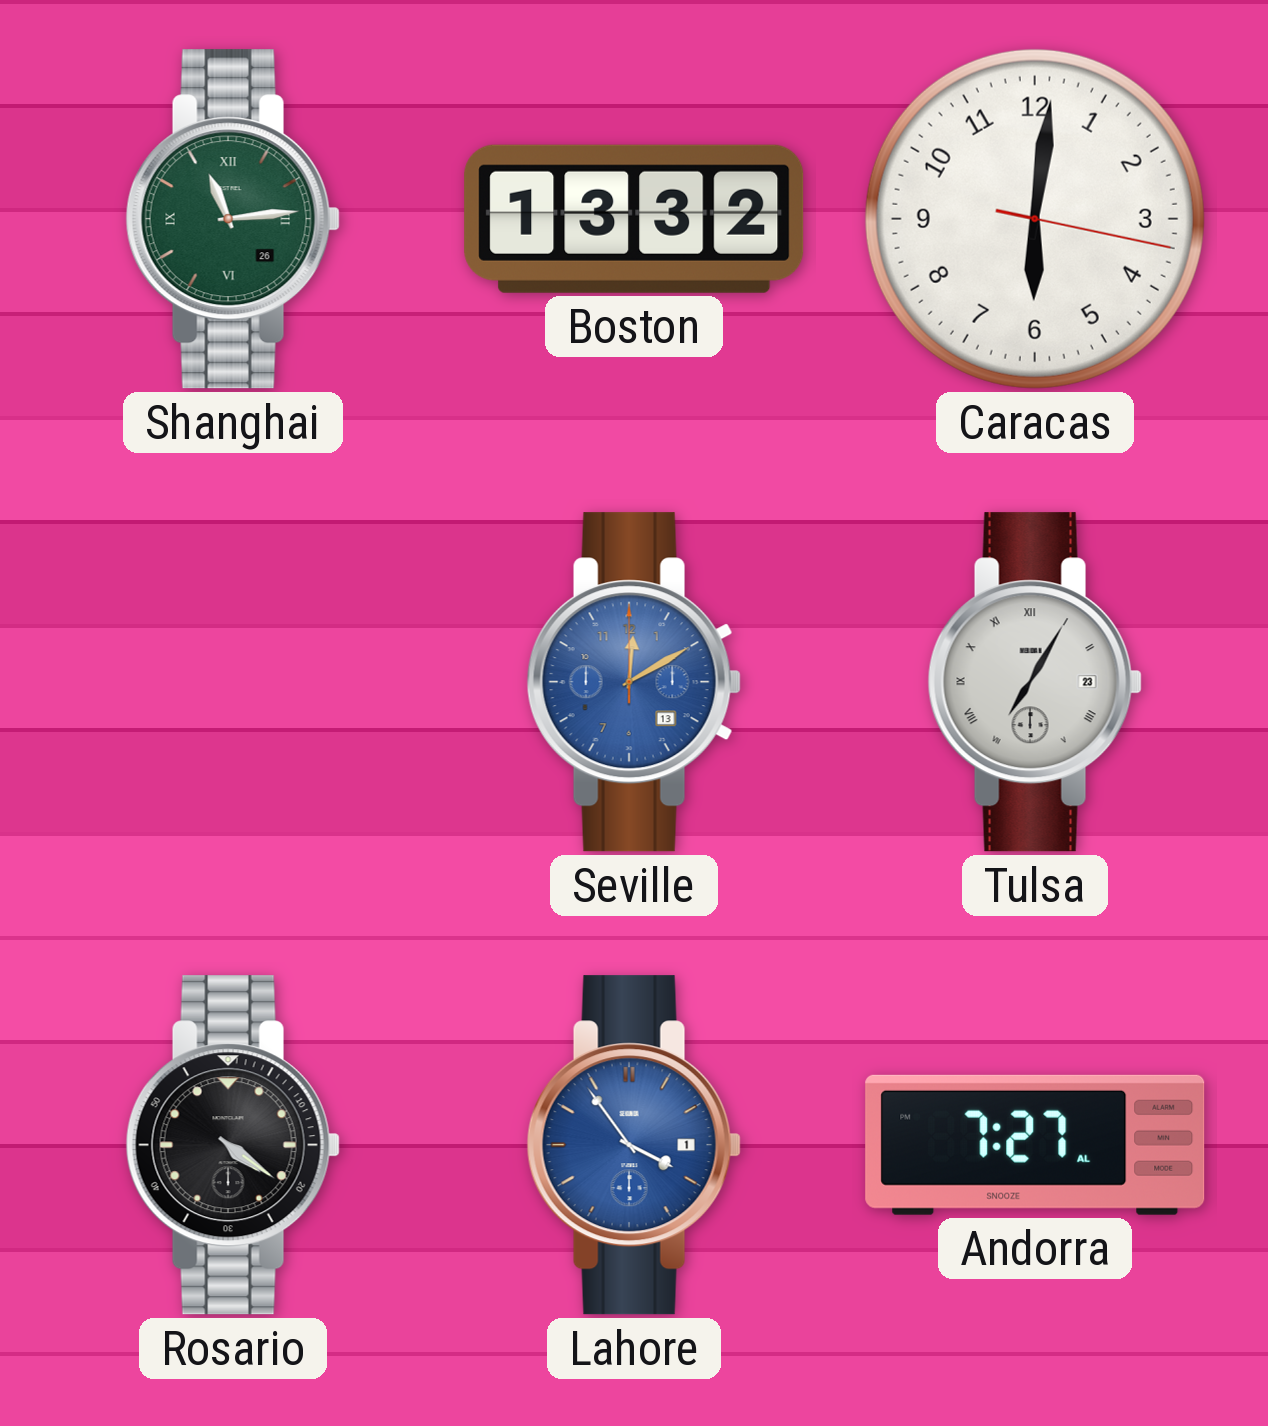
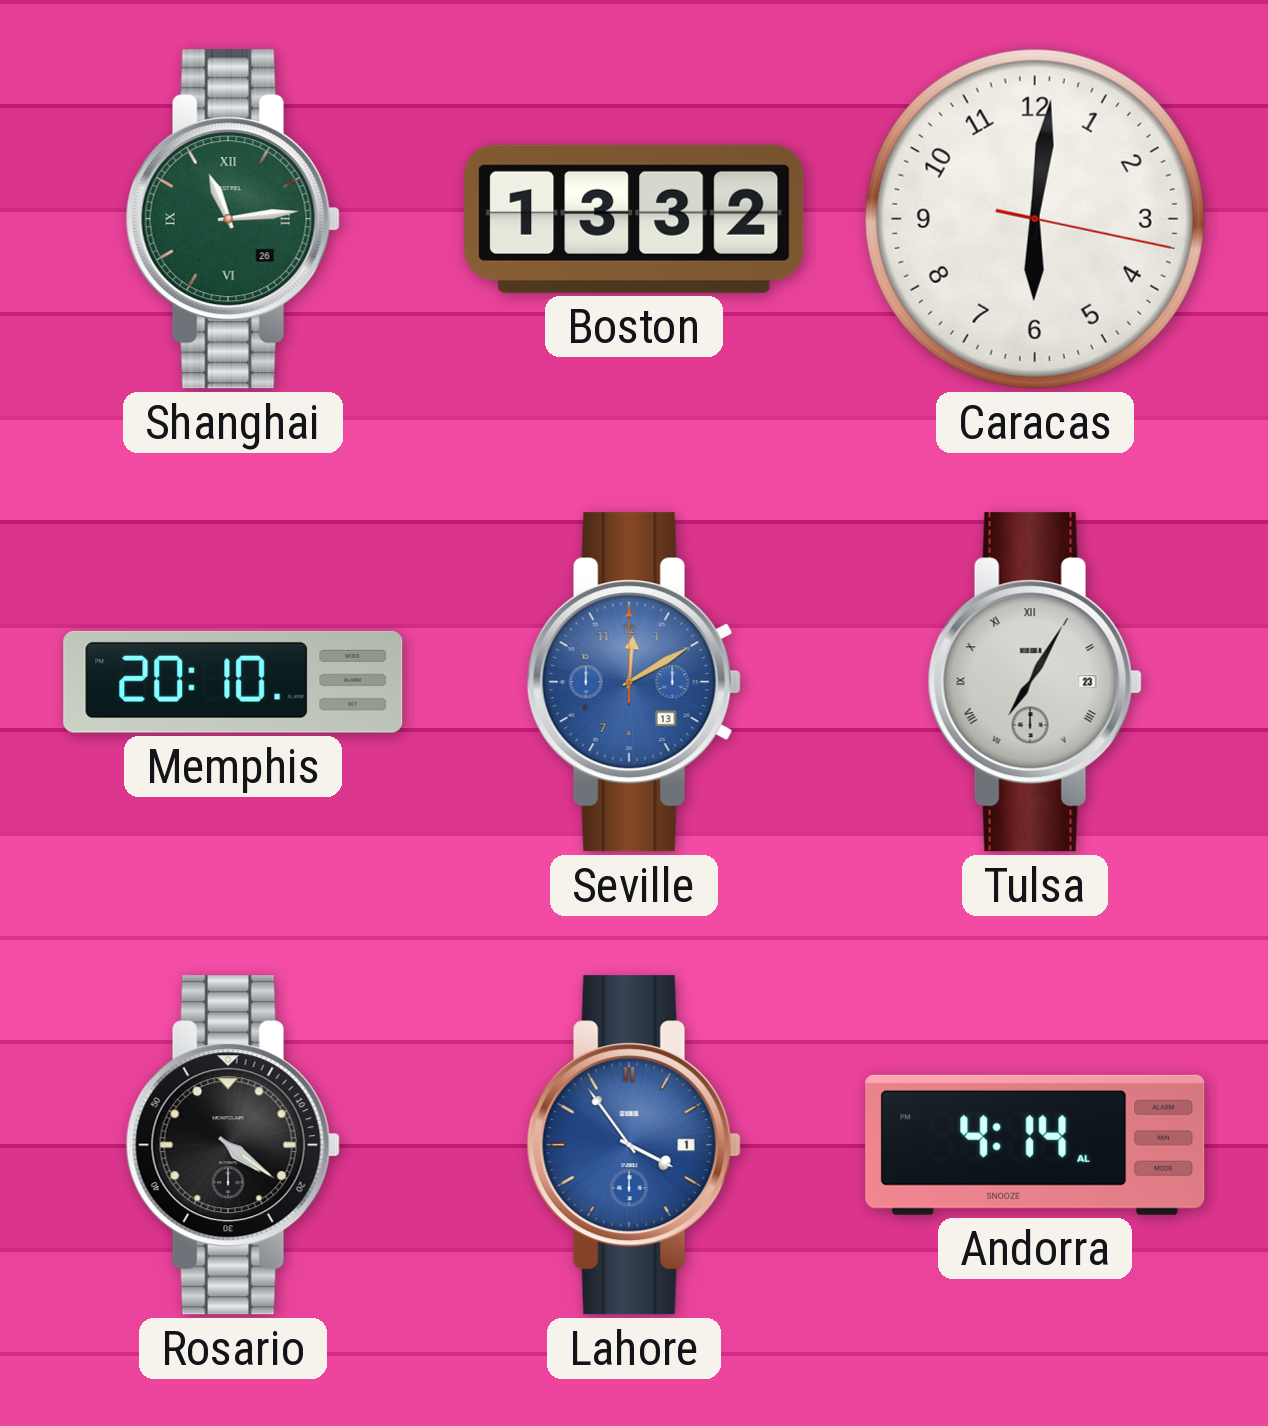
Memphis: none -> 20:10 (233, 682)
Andorra: 7:27 -> 4:14 (1035, 1145)
